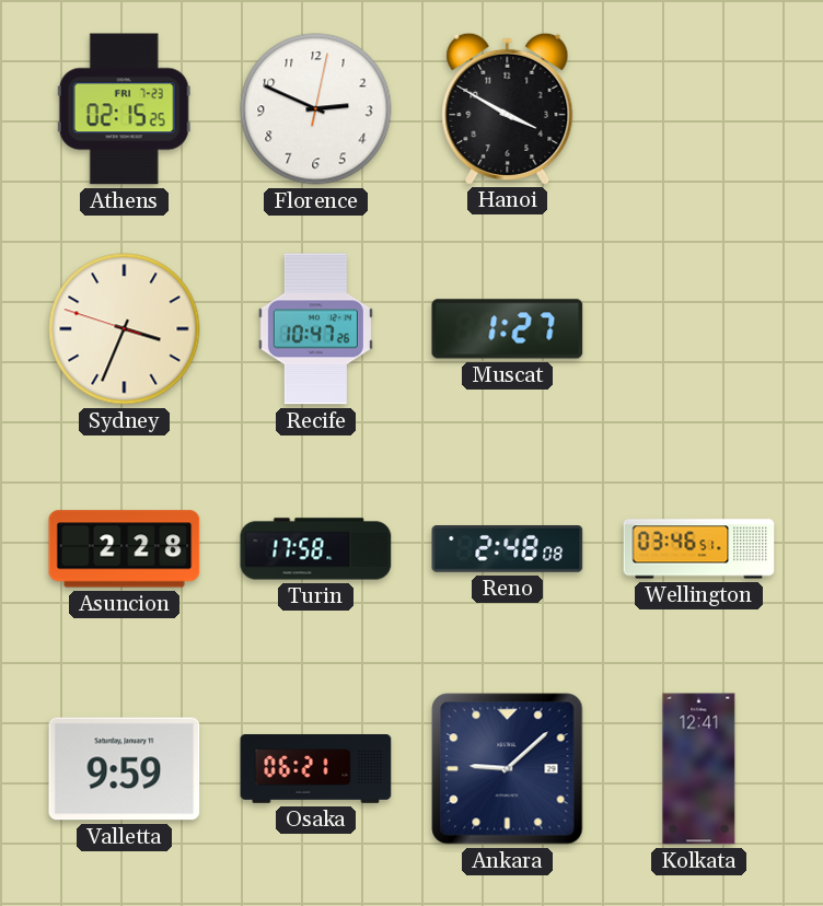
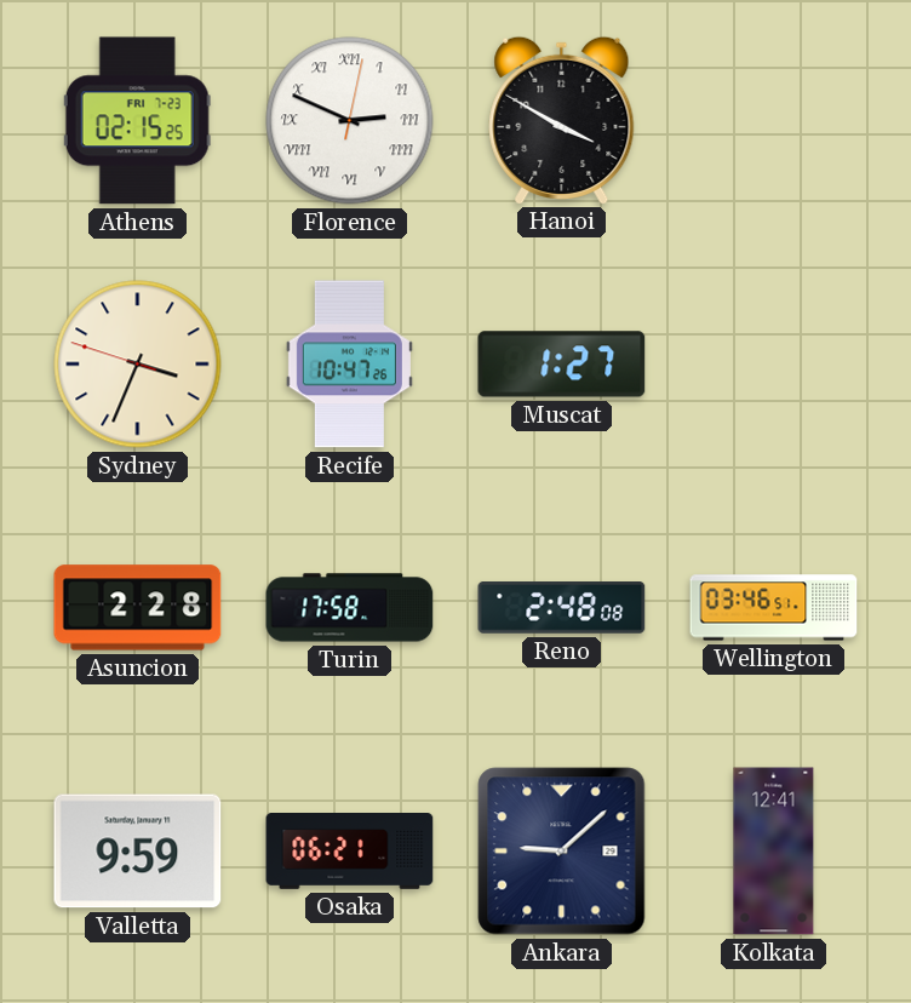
Florence numerals: Arabic -> Roman (350, 121)
